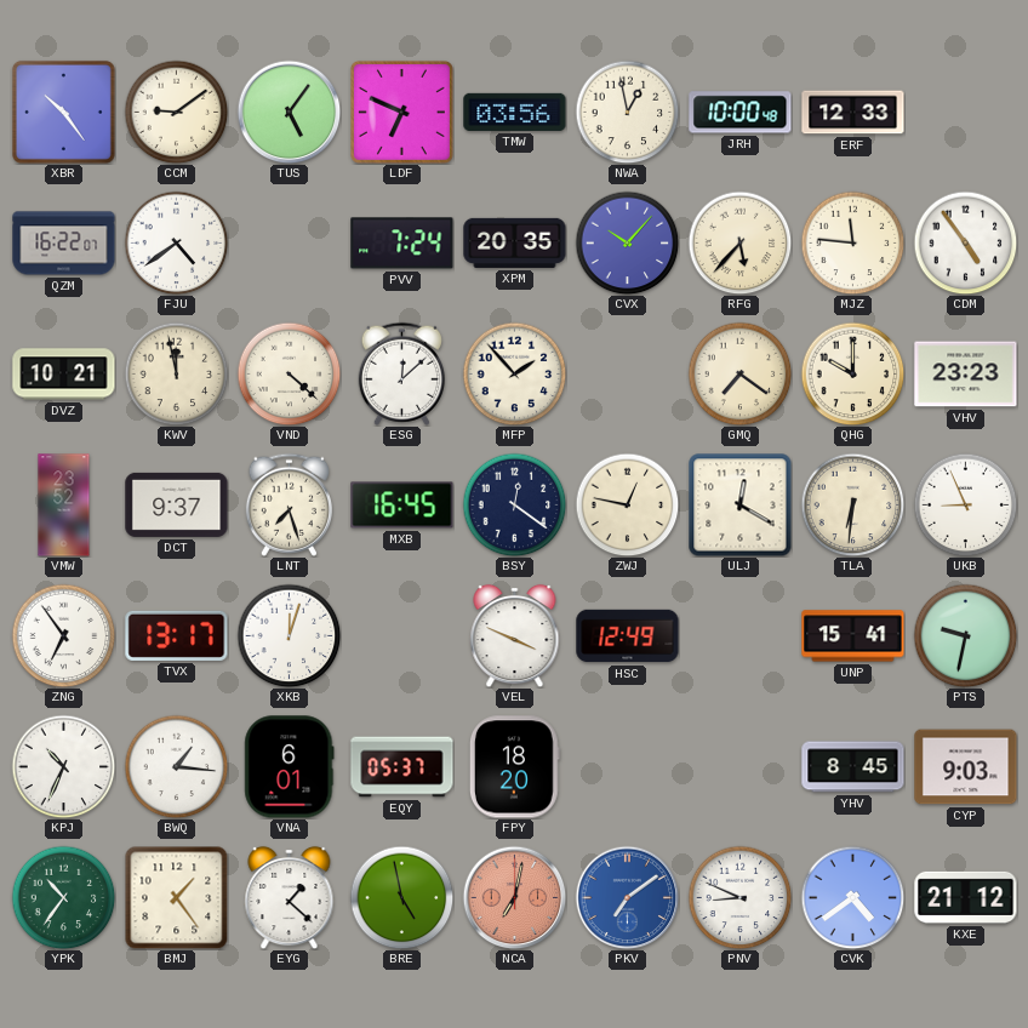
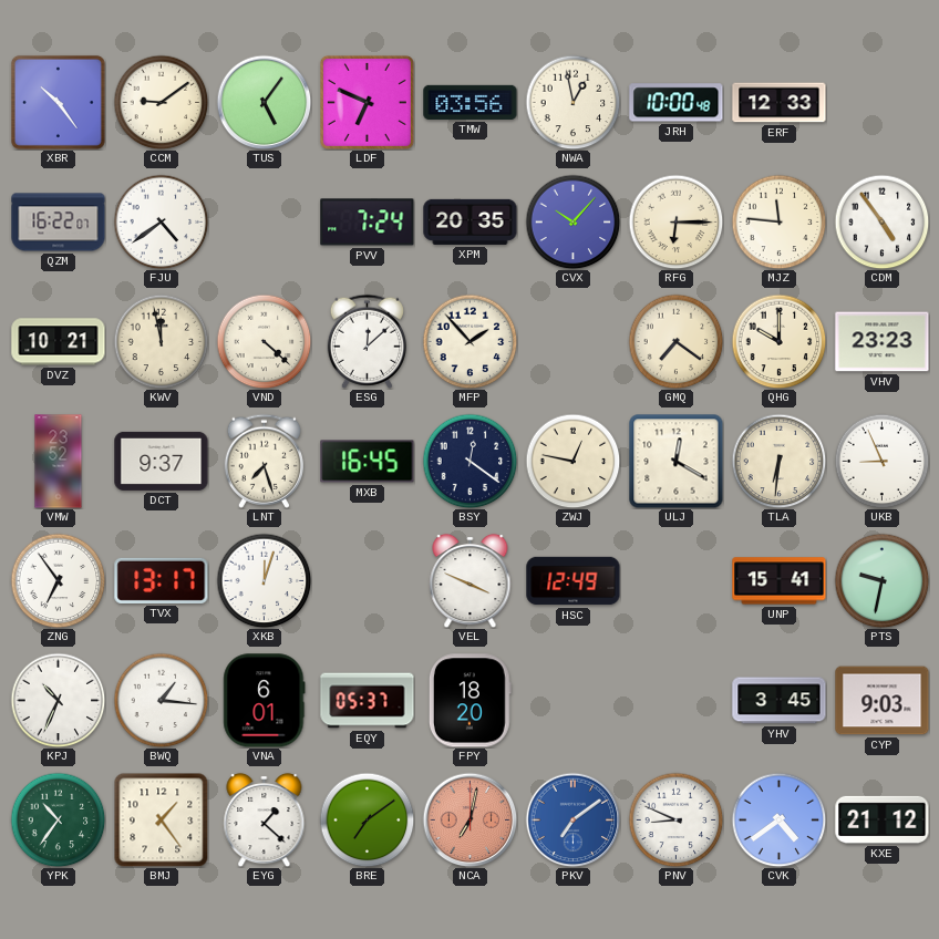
RFG: 5:37 -> 6:15 (675, 221)
YHV: 8:45 -> 3:45 (780, 701)
BRE: 4:58 -> 7:09 (367, 819)
